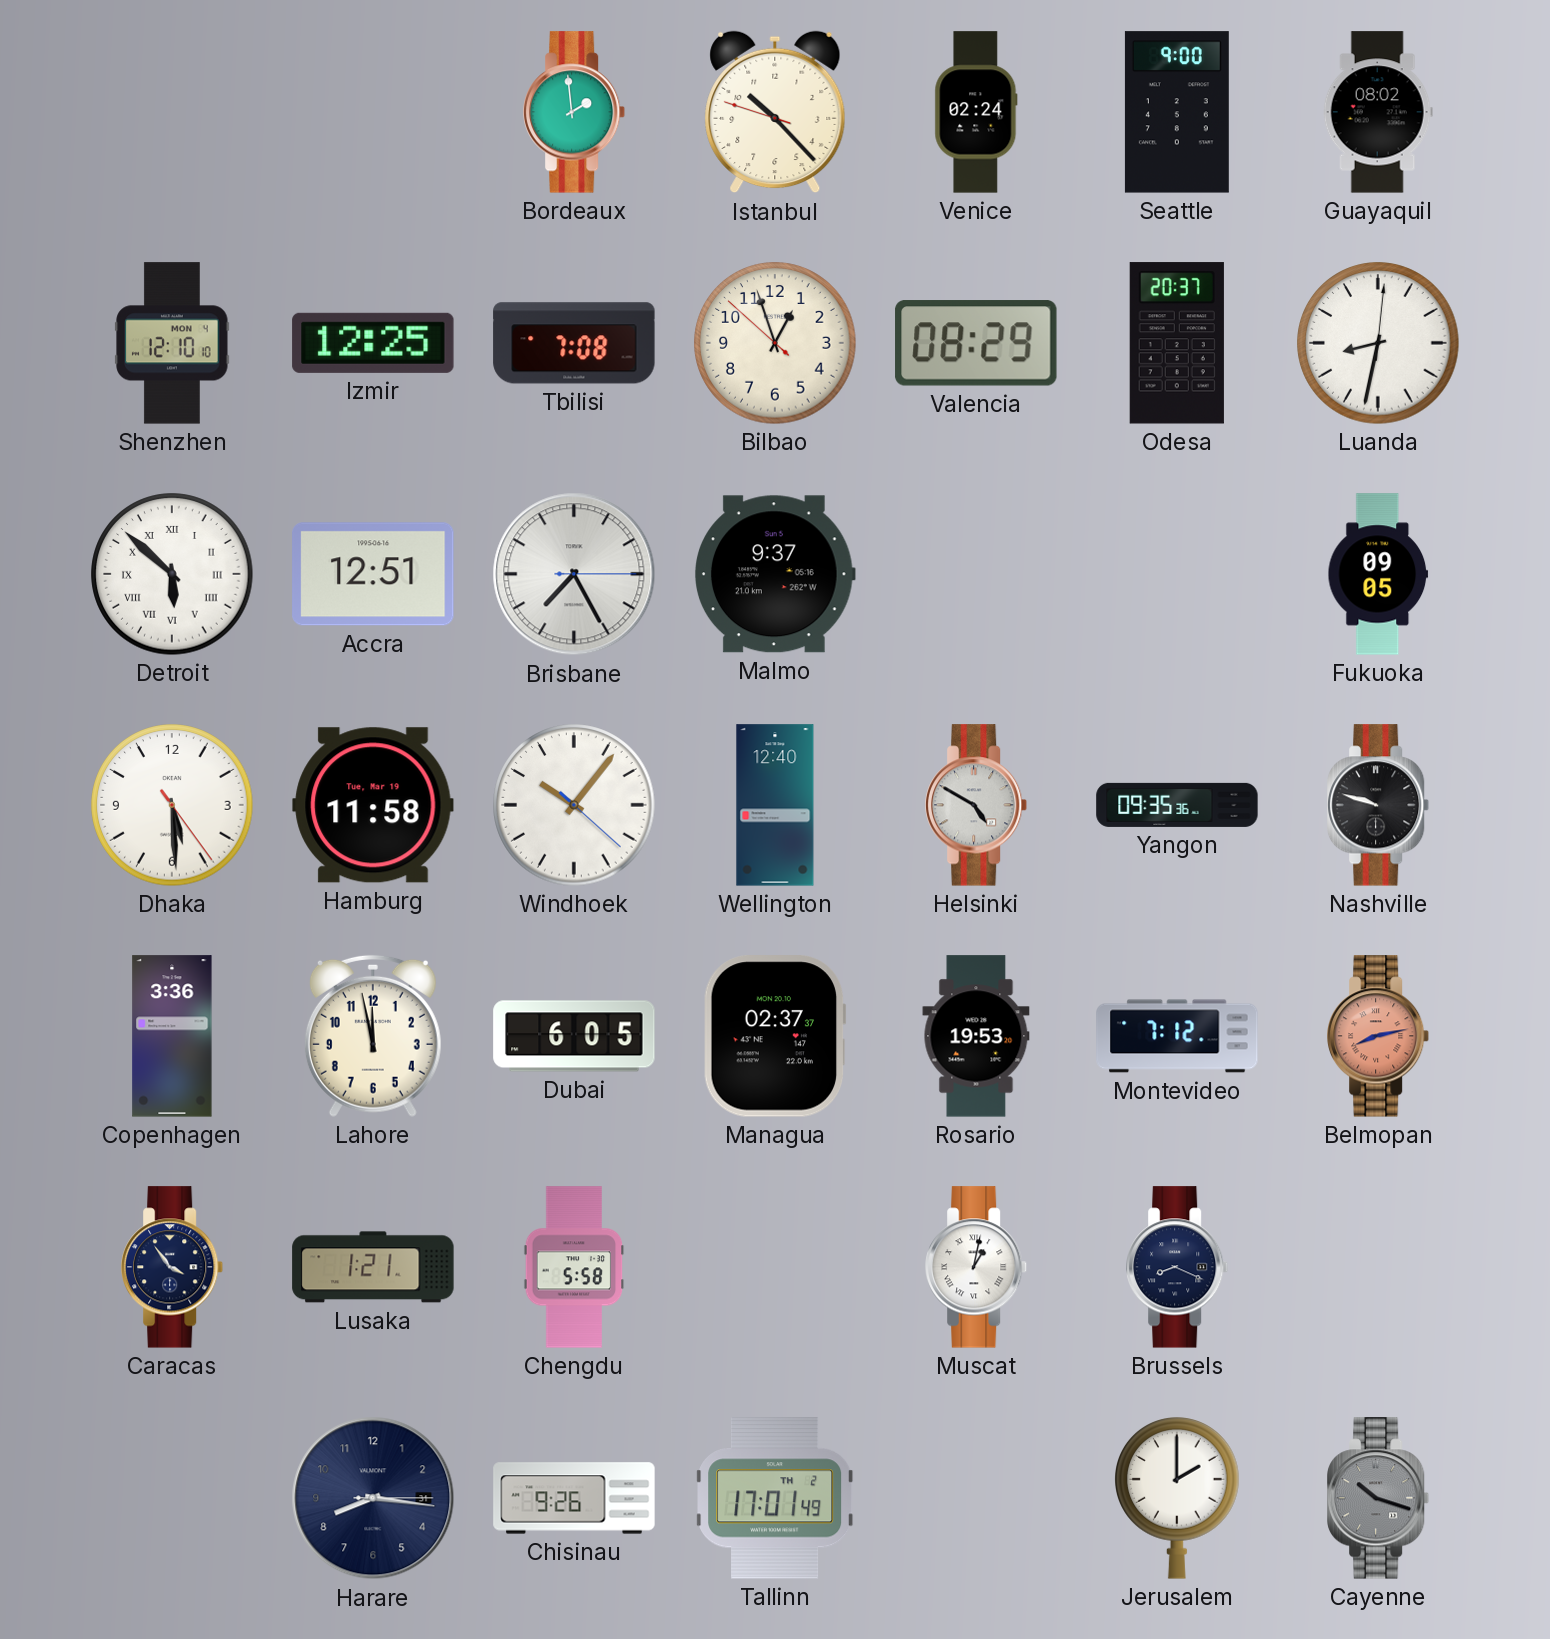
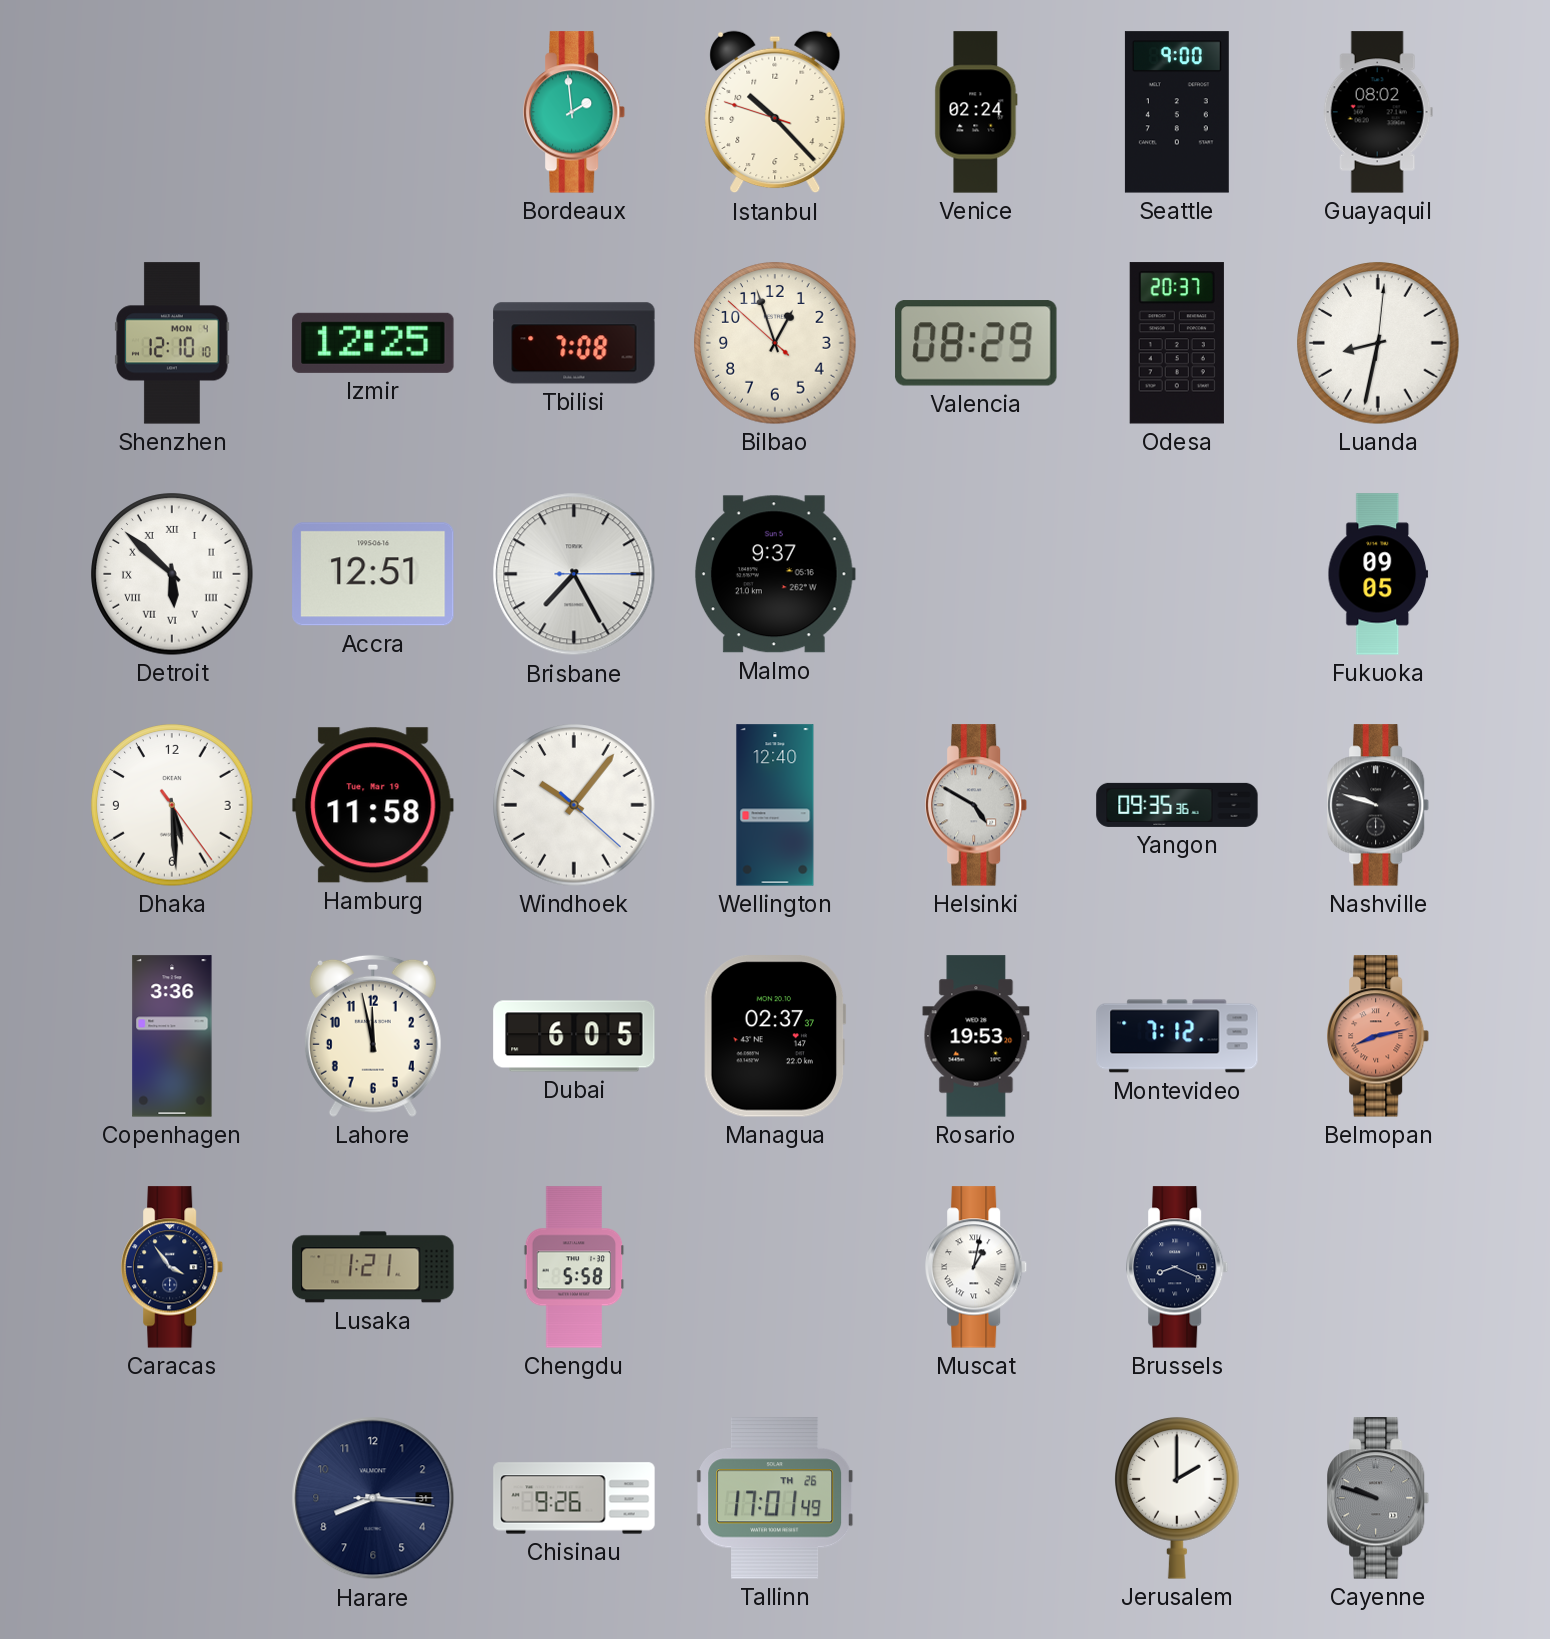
Tallinn date: TH 2 -> TH 26 (775, 1498)
Cayenne: 10:18 -> 9:48 (1379, 1498)
